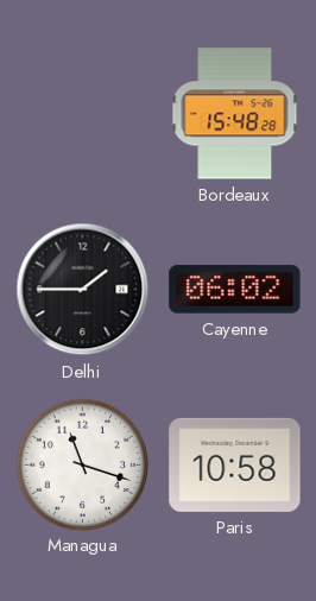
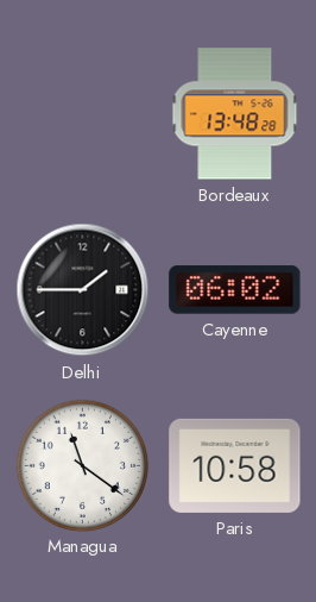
Bordeaux: 15:48 -> 13:48 (235, 114)
Managua: 11:18 -> 11:21 (82, 465)
